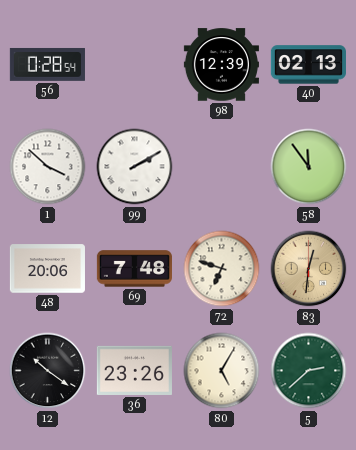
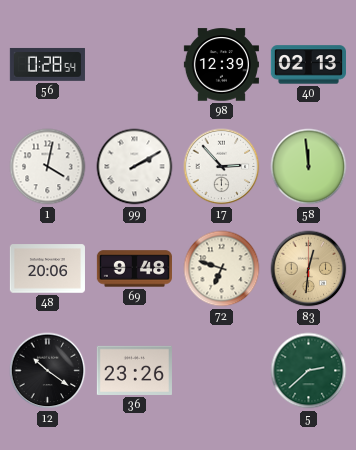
1: 3:52 -> 4:02 (48, 167)
17: none -> 2:53 (222, 167)
58: 11:54 -> 11:59 (309, 167)
69: 7:48 -> 9:48 (134, 269)
80: 5:05 -> none (222, 371)
